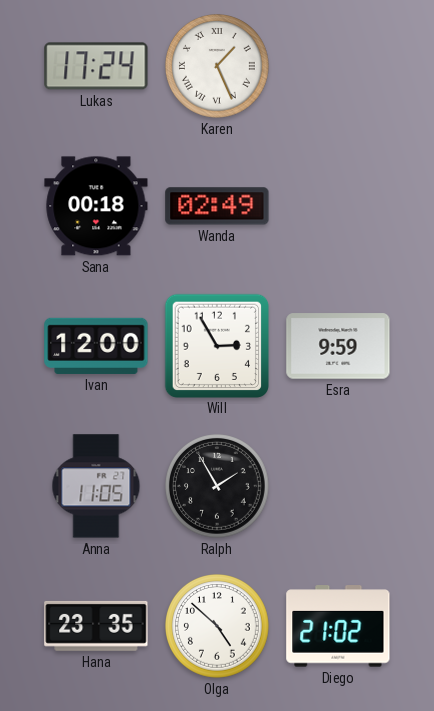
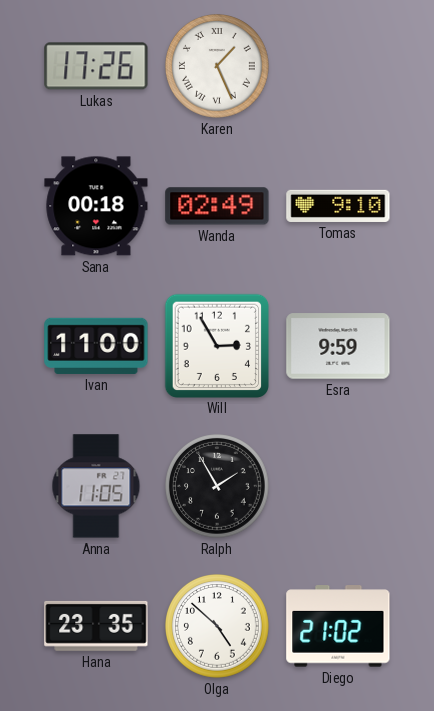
Lukas: 17:24 -> 17:26 (96, 66)
Tomas: none -> 9:10 (338, 206)
Ivan: 12:00 -> 11:00 (96, 346)
